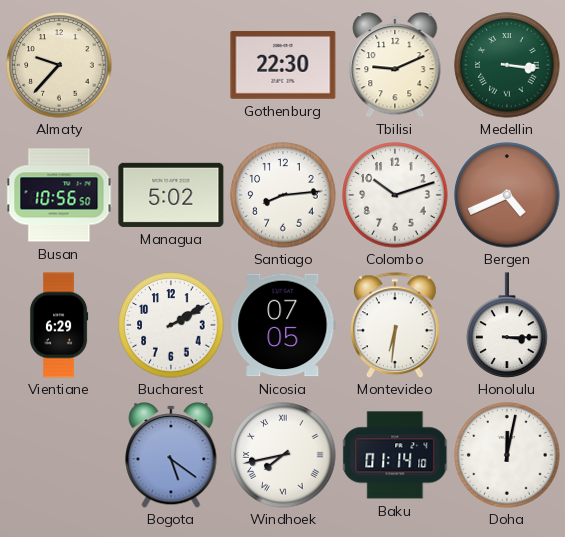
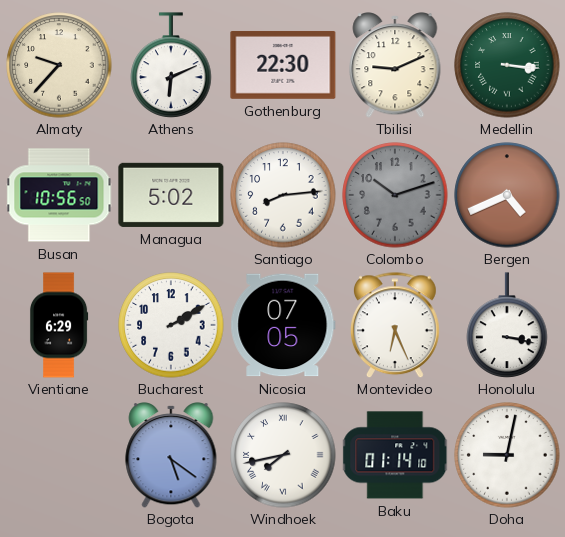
Athens: none -> 6:11 (171, 65)
Colombo dial: white -> grey (395, 195)
Montevideo: 6:31 -> 6:26 (395, 325)
Honolulu: 3:15 -> 3:17 (507, 325)
Doha: 12:02 -> 9:02 (507, 455)
